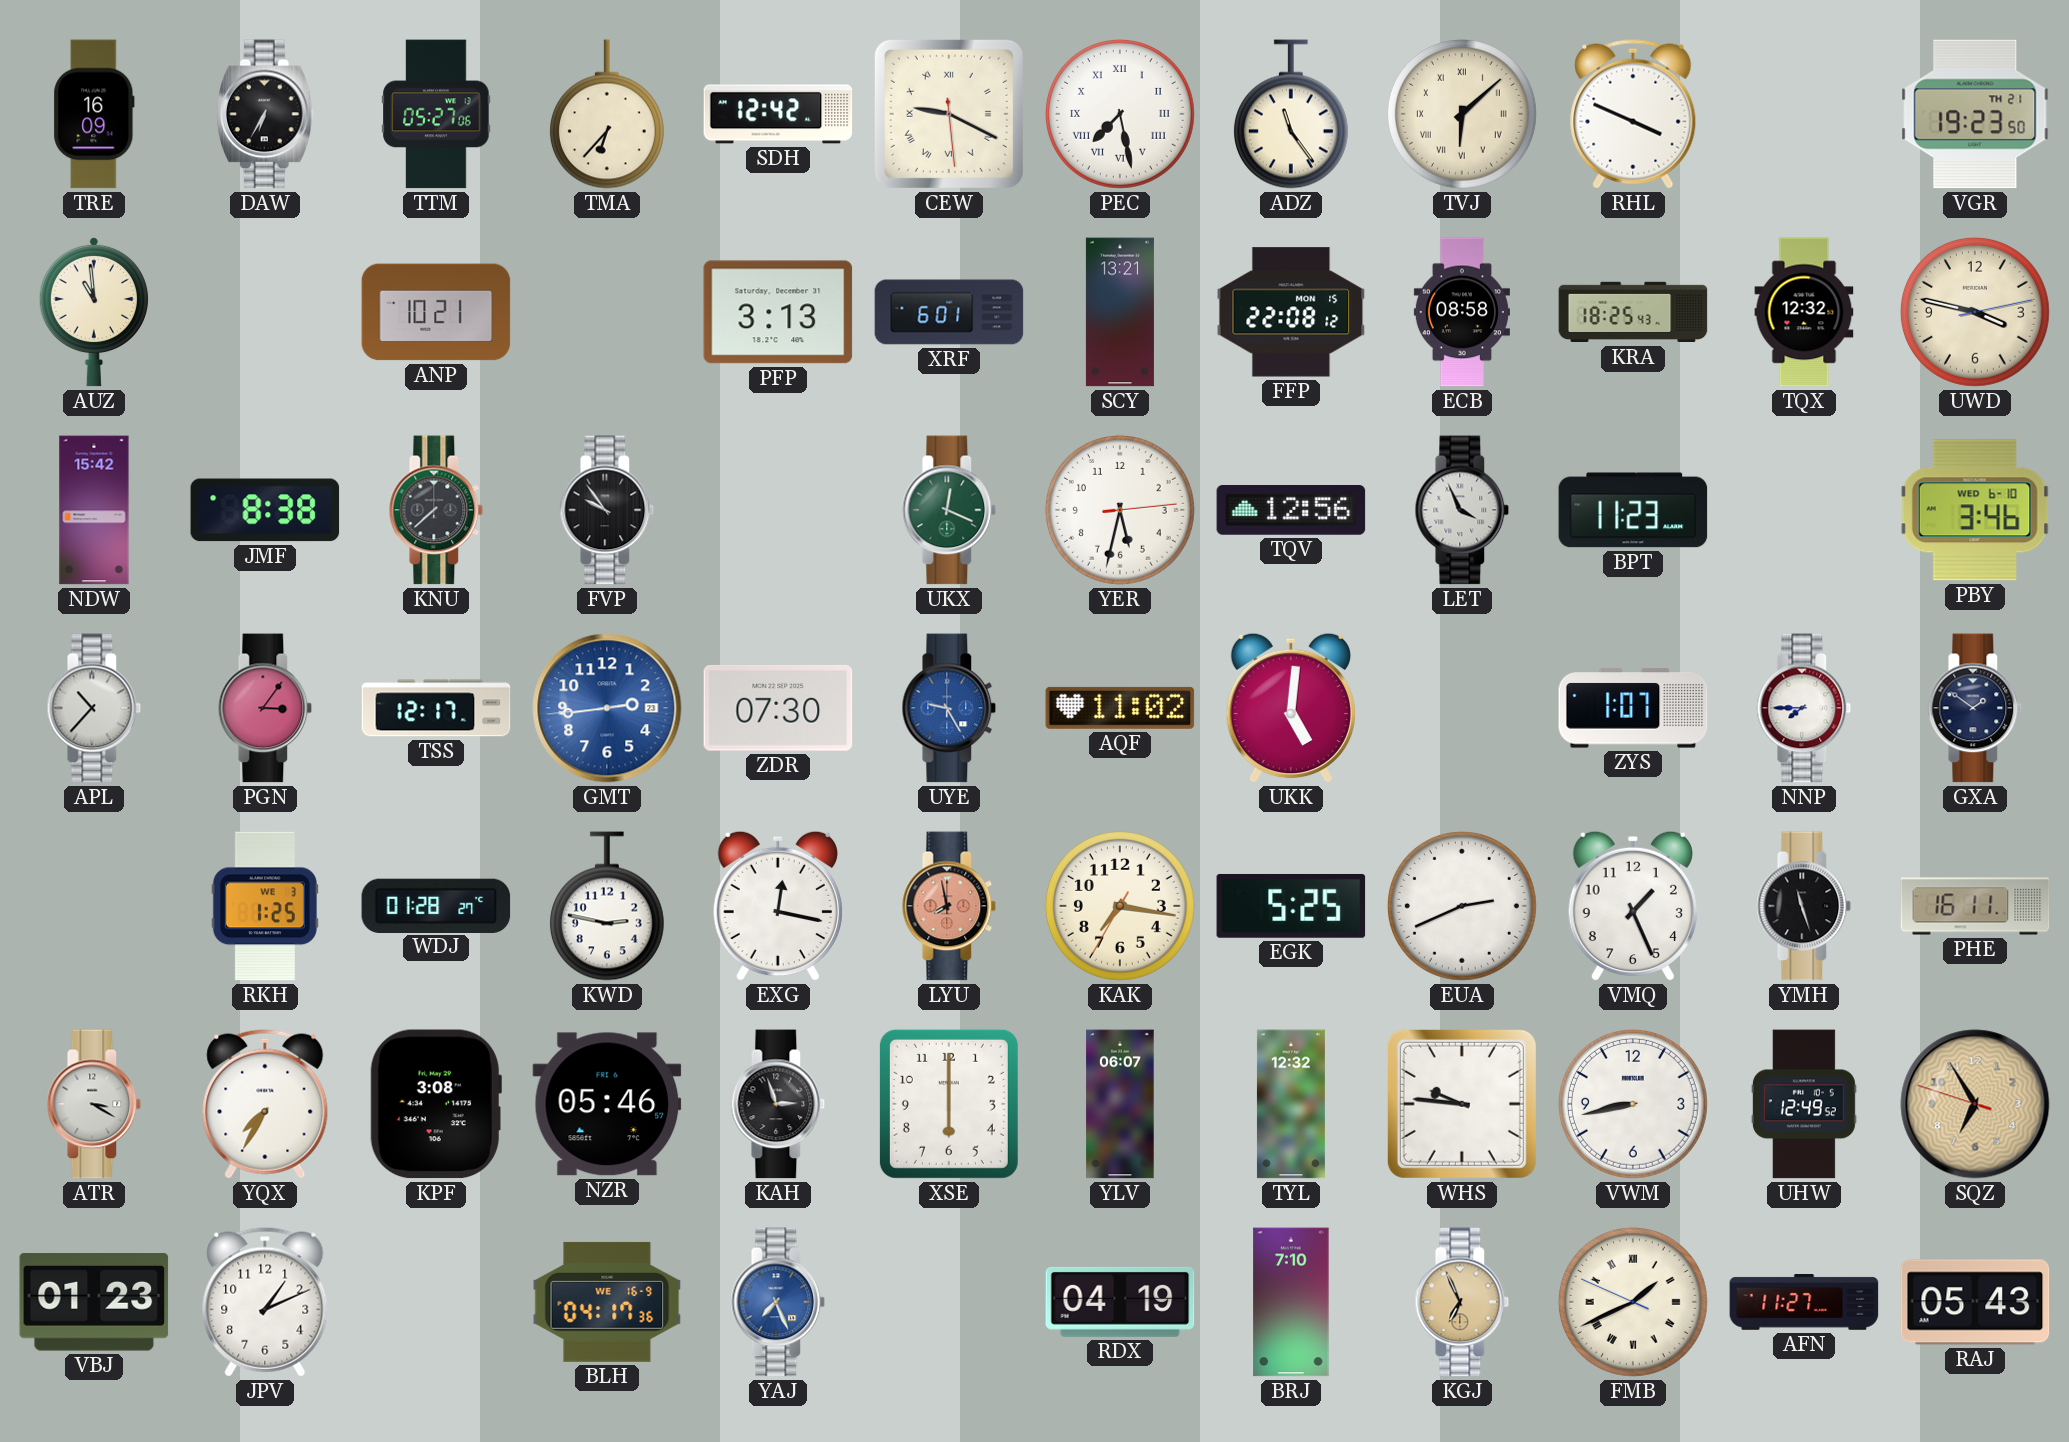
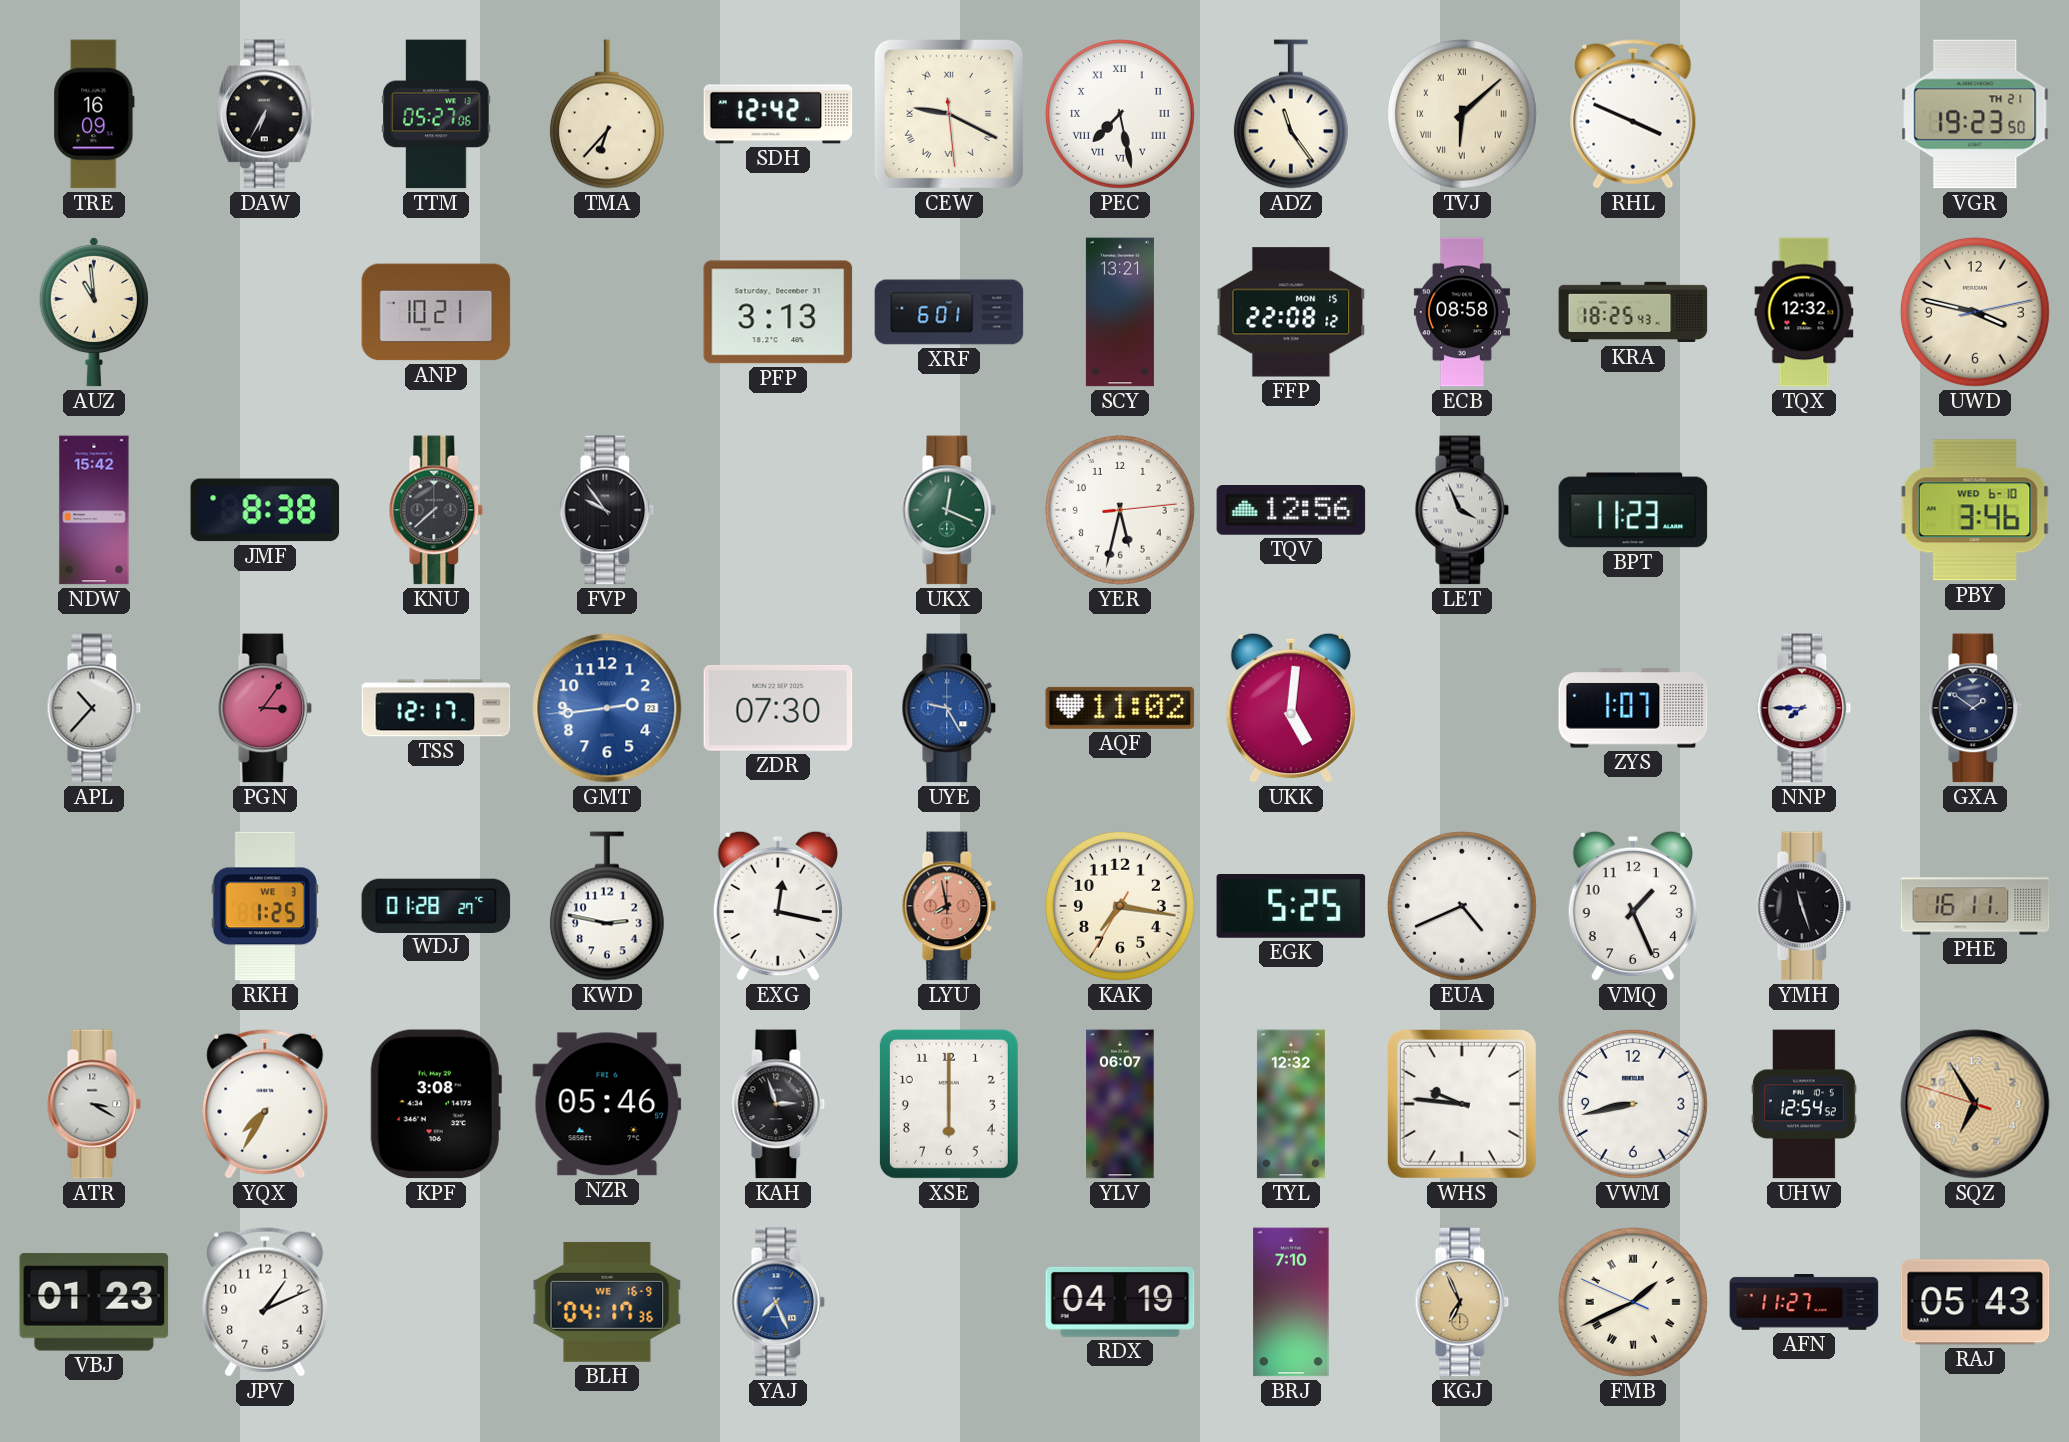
EUA: 2:41 -> 4:41 (1462, 906)
UHW: 12:49 -> 12:54 (1804, 1104)
